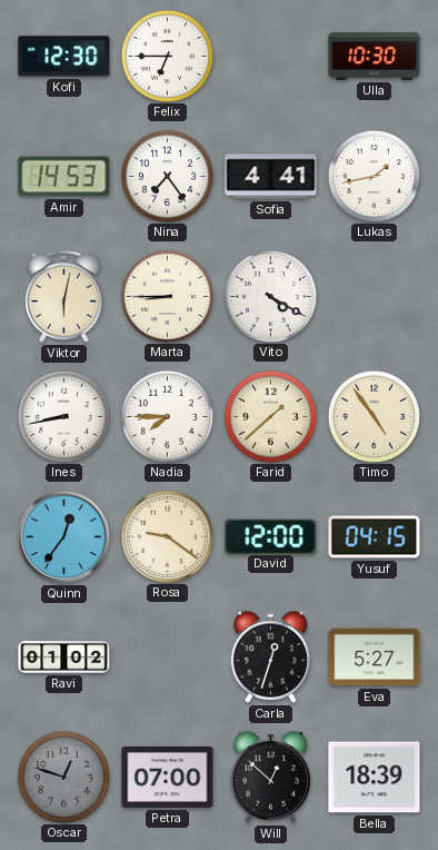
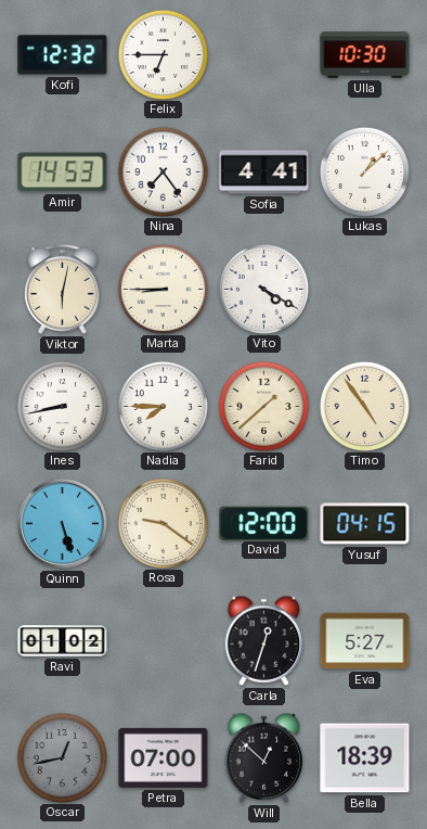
Kofi: 12:30 -> 12:32 (63, 55)
Lukas: 1:43 -> 1:08 (364, 171)
Quinn: 12:36 -> 5:27 (62, 523)
Oscar: 12:48 -> 12:43 (62, 757)
